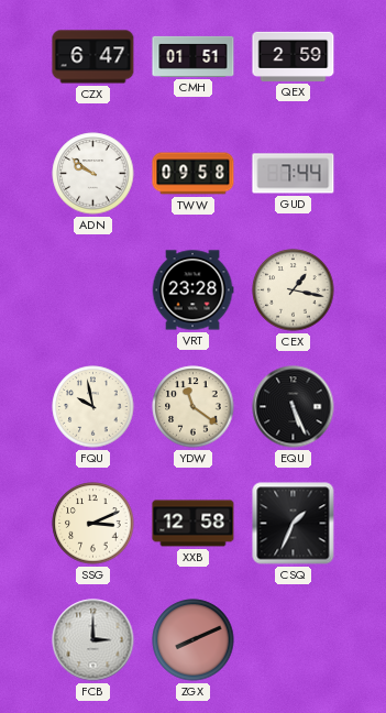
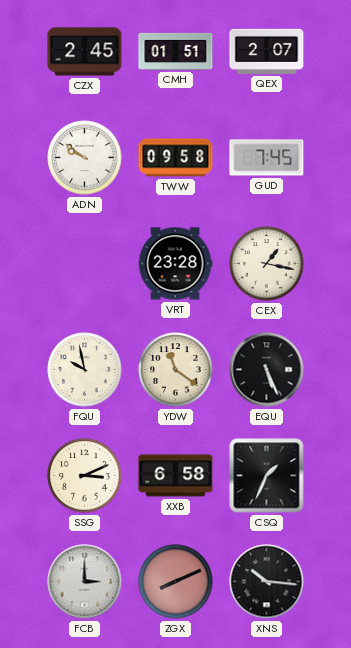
CZX: 6:47 -> 2:45 (85, 52)
QEX: 2:59 -> 2:07 (267, 51)
GUD: 7:44 -> 7:45 (267, 158)
XXB: 12:58 -> 6:58 (176, 476)
XNS: none -> 10:16 (267, 582)
